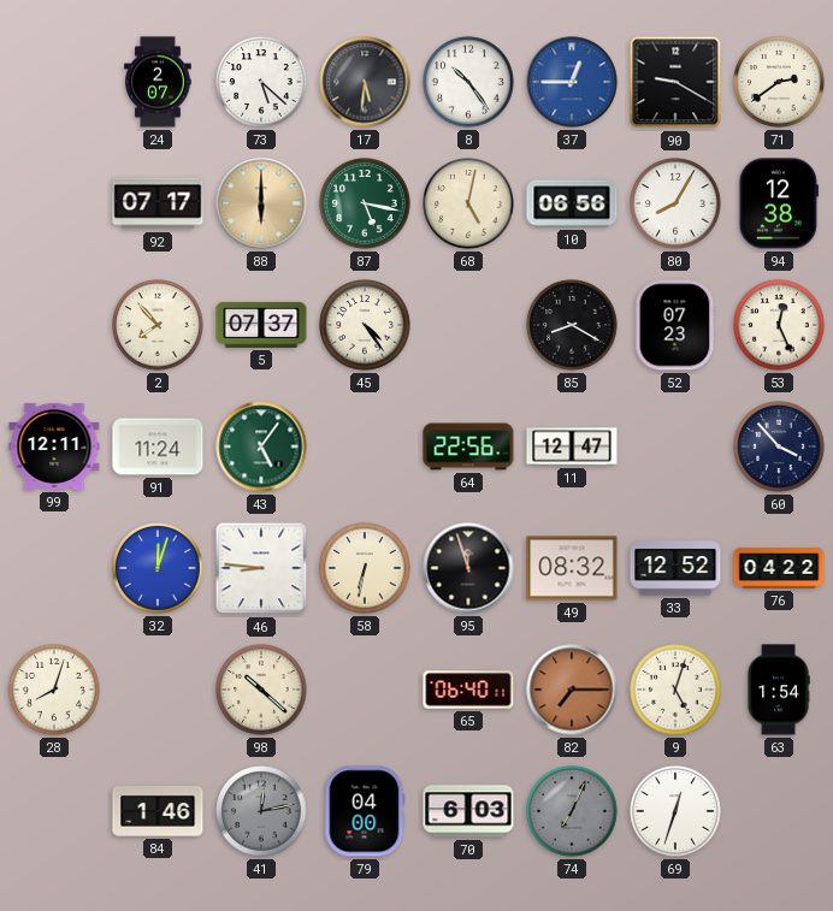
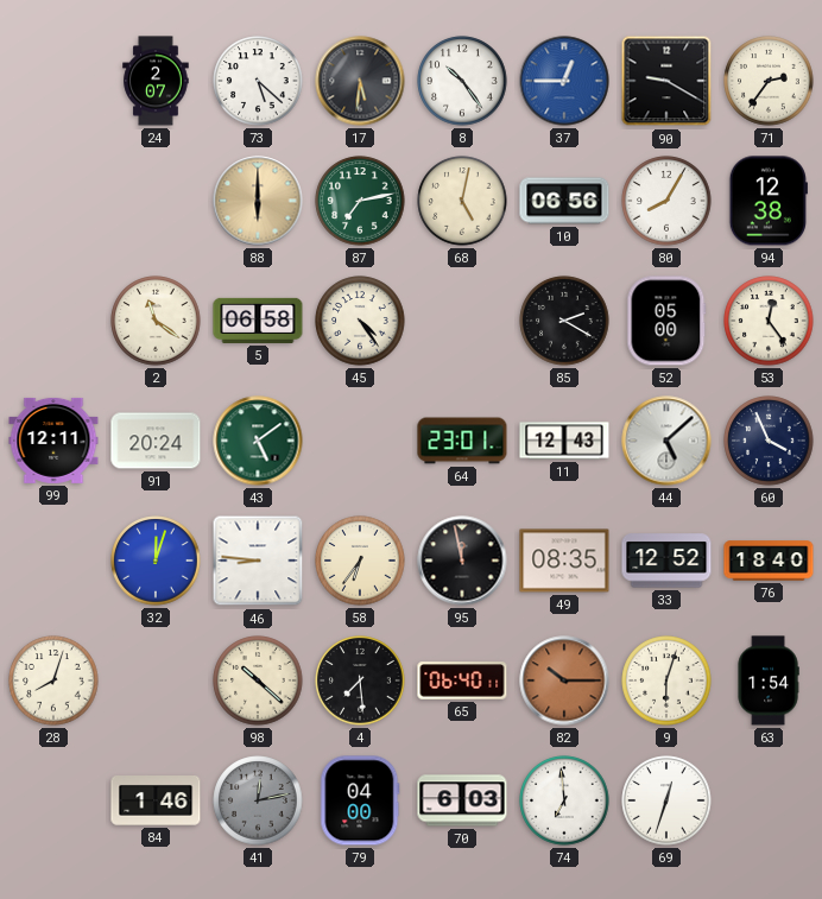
71: 2:39 -> 2:36 (769, 81)
92: 07:17 -> none (158, 203)
87: 5:17 -> 7:13 (360, 201)
2: 7:53 -> 11:21 (156, 321)
5: 07:37 -> 06:58 (258, 321)
85: 8:20 -> 2:20 (564, 321)
52: 07:23 -> 05:00 (666, 321)
53: 12:26 -> 12:24 (769, 321)
91: 11:24 -> 20:24 (156, 441)
43: 5:06 -> 5:09 (258, 441)
64: 22:56 -> 23:01 (462, 441)
11: 12:47 -> 12:43 (564, 441)
44: none -> 5:08 (666, 441)
60: 3:53 -> 3:56 (769, 441)
58: 6:32 -> 6:36 (360, 561)
95: 11:57 -> 11:58 (462, 561)
49: 08:32 -> 08:35 (564, 561)
76: 04:22 -> 18:40 (769, 561)
4: none -> 7:29 (360, 680)
82: 7:15 -> 10:15 (564, 680)
9: 5:03 -> 6:03 (666, 680)
74: 7:04 -> 6:59 (564, 800)
74 dial: grey -> white (564, 800)
